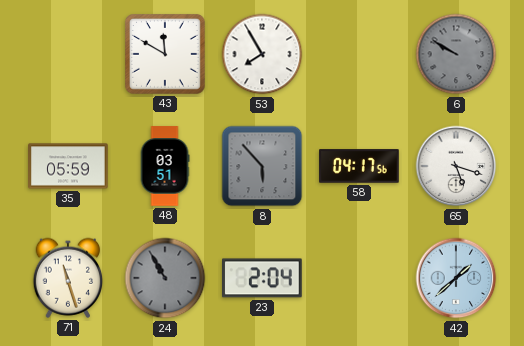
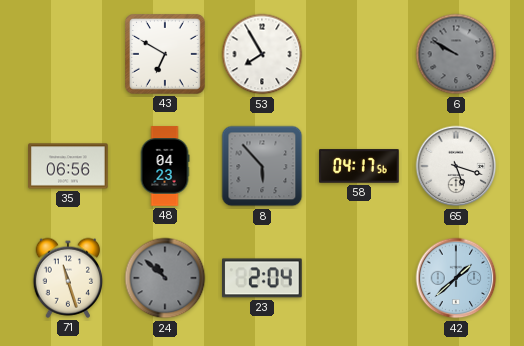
43: 11:50 -> 6:50 (166, 55)
35: 05:59 -> 06:56 (68, 166)
48: 03:51 -> 04:23 (165, 166)
24: 10:55 -> 10:52 (165, 278)
